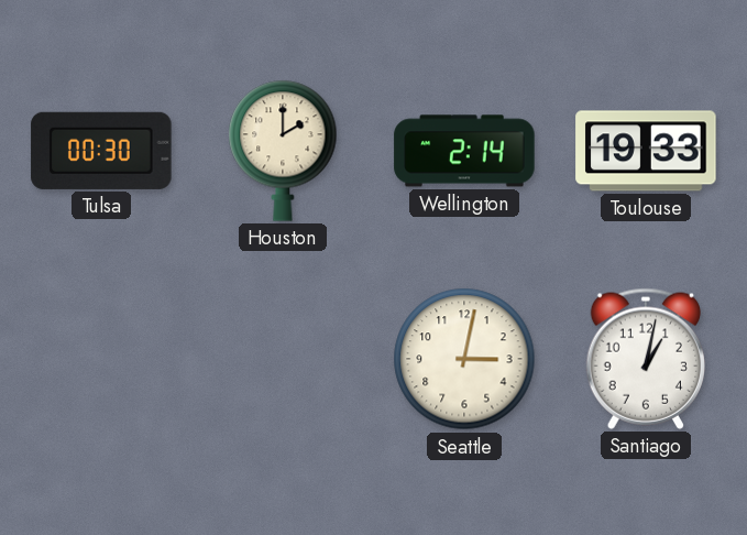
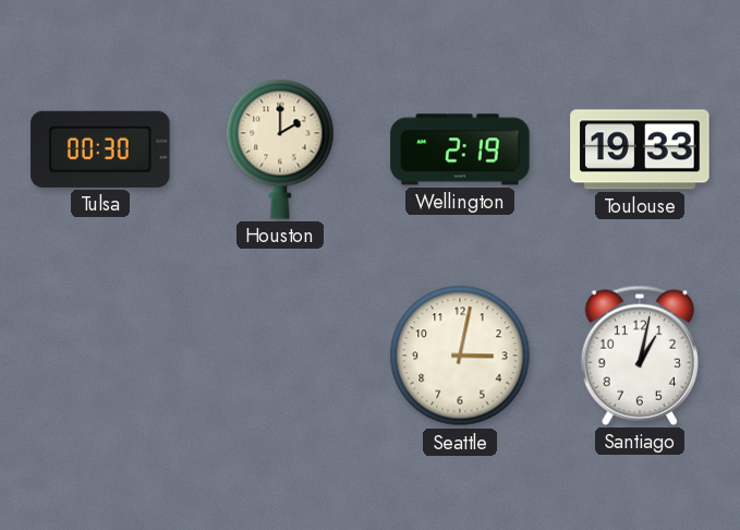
Wellington: 2:14 -> 2:19 (460, 149)
